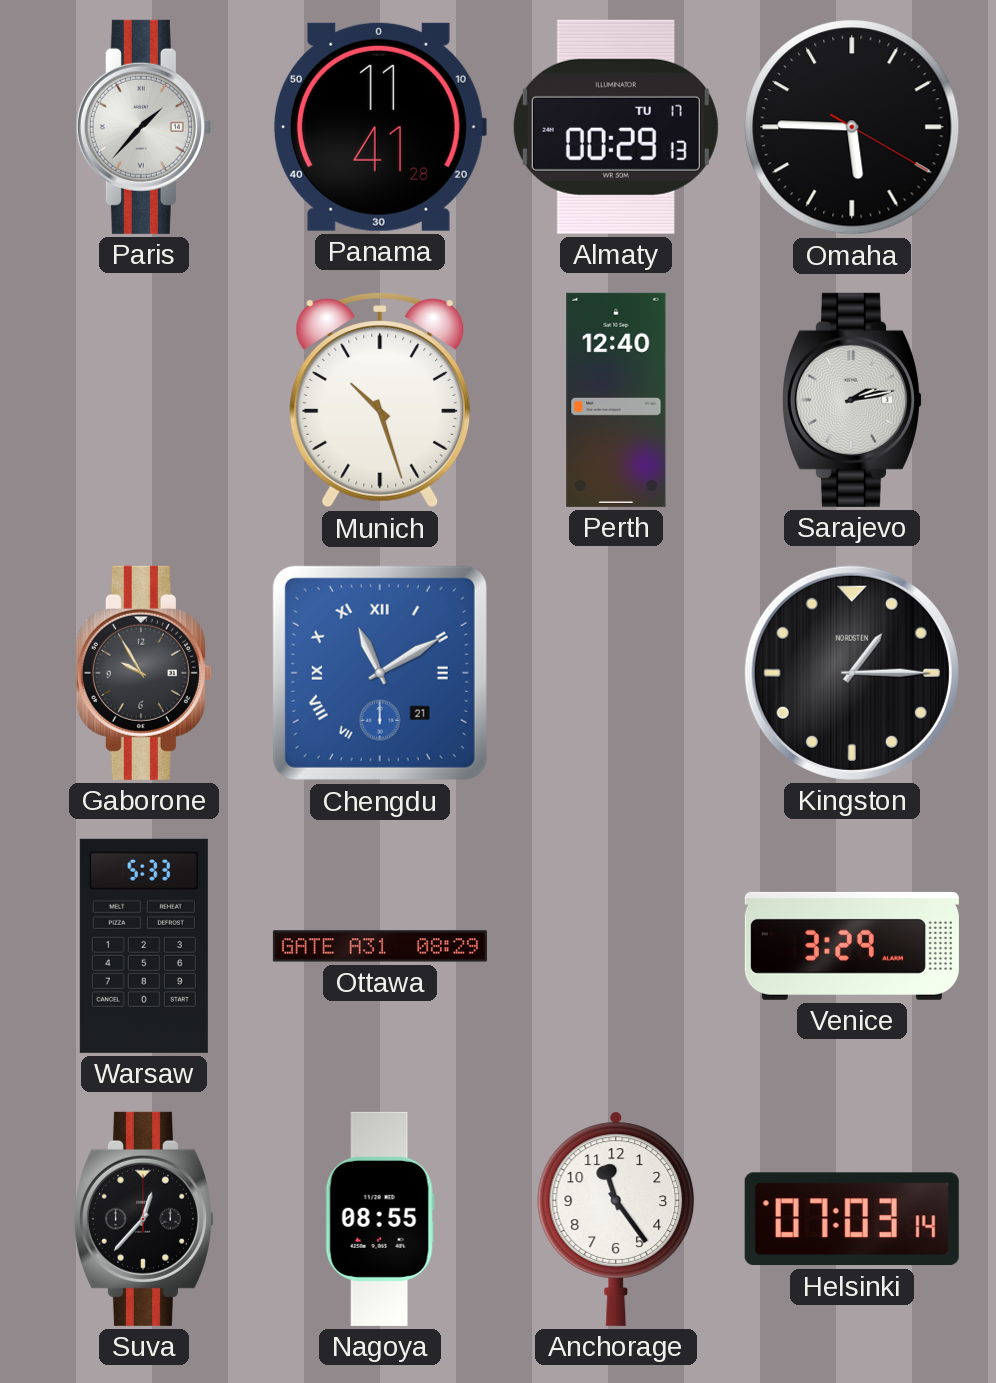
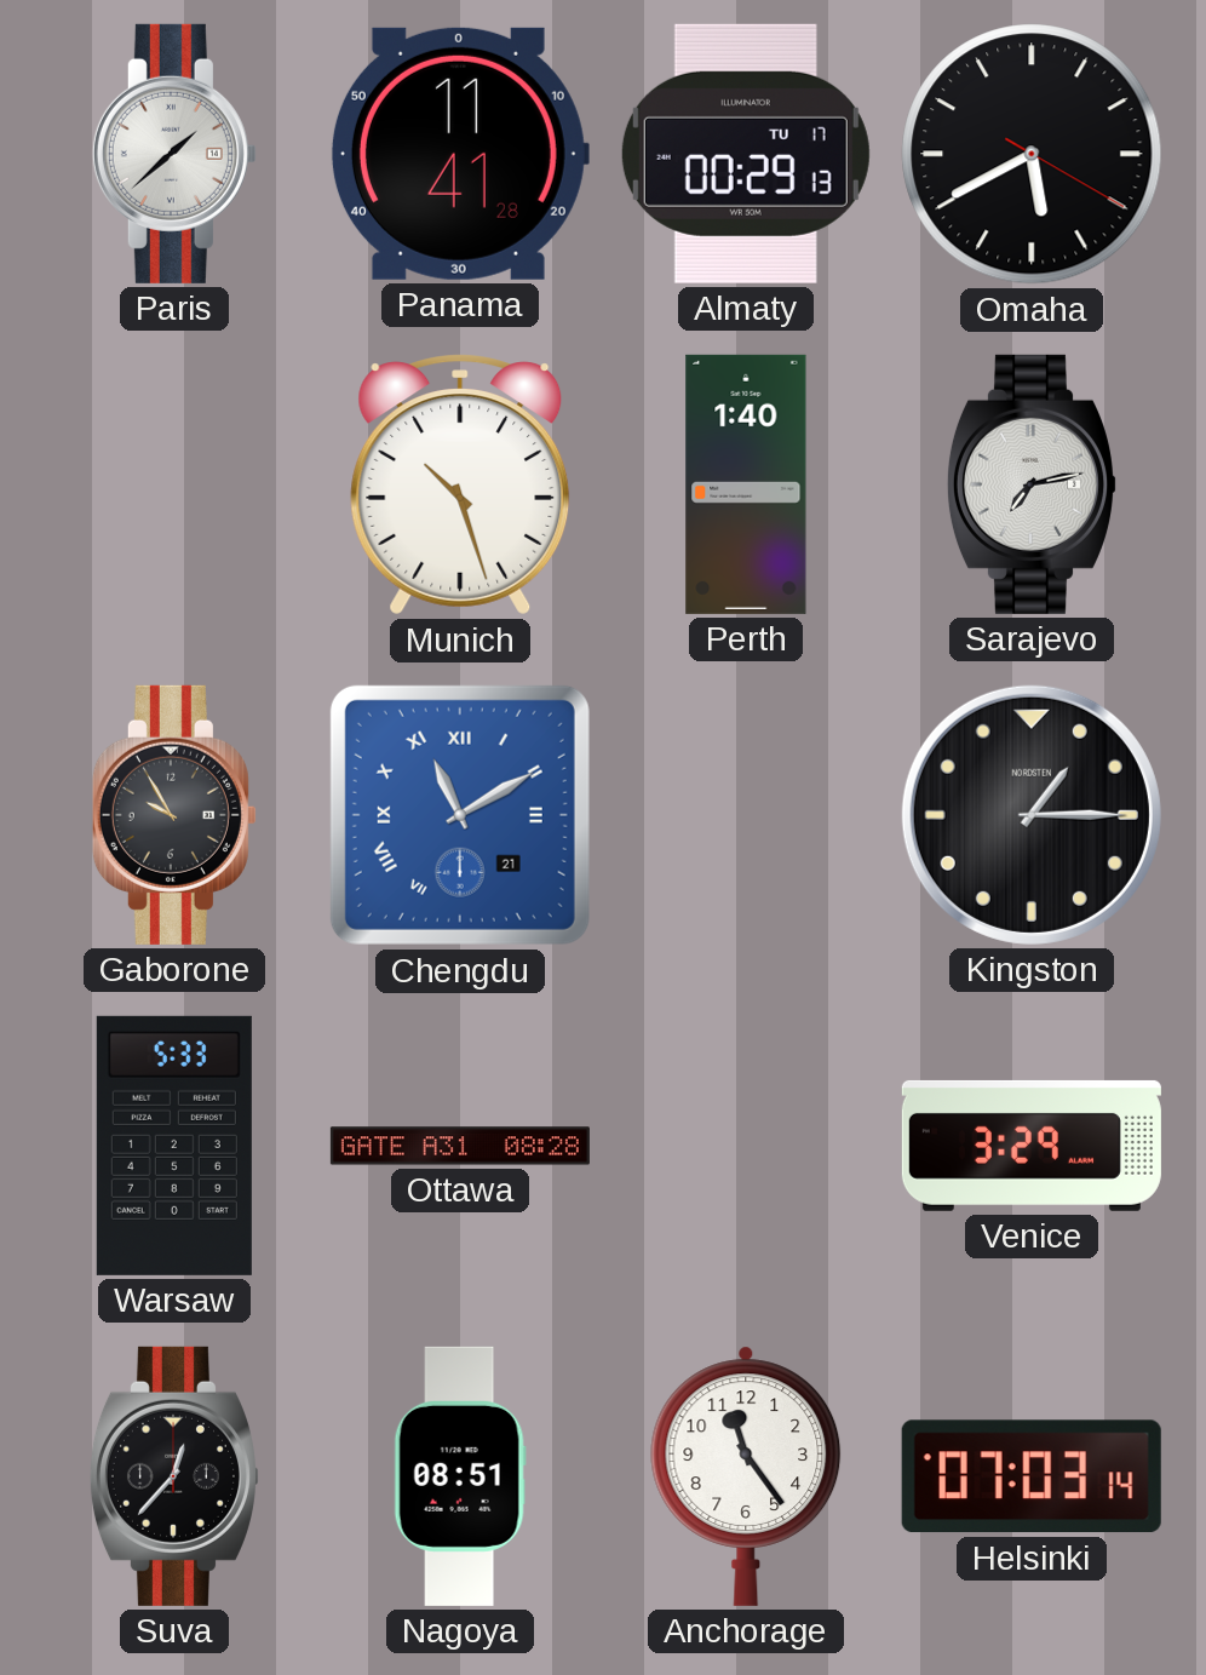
Paris: 1:37 -> 1:38 (174, 154)
Omaha: 5:45 -> 5:40 (1032, 154)
Perth: 12:40 -> 1:40 (746, 484)
Sarajevo: 2:13 -> 7:13 (1032, 484)
Ottawa: 08:29 -> 08:28 (460, 1146)
Nagoya: 08:55 -> 08:51 (460, 1476)
